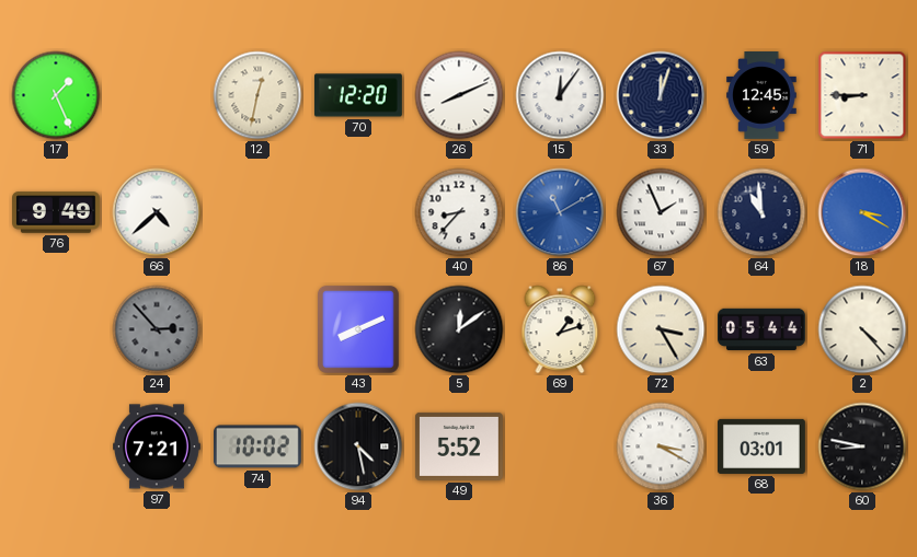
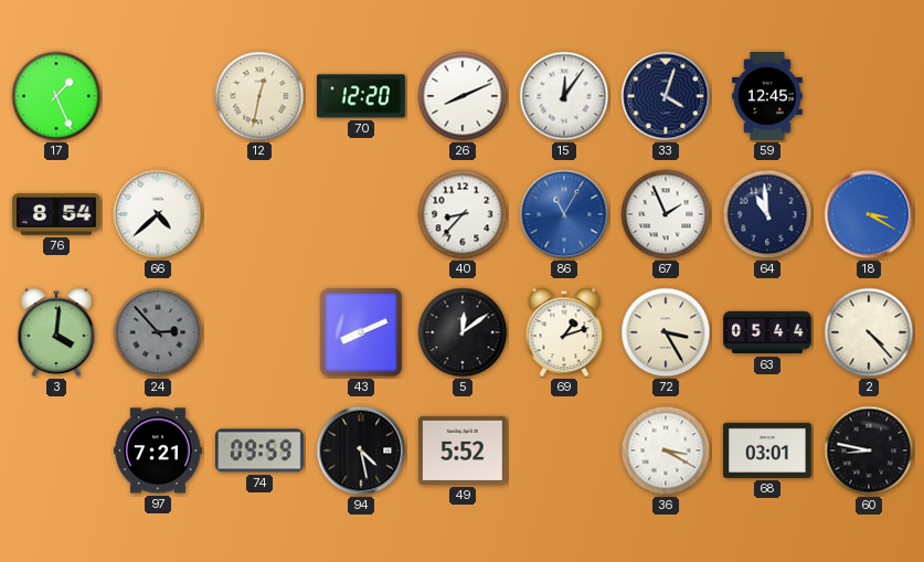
33: 12:03 -> 4:03 (666, 96)
71: 8:45 -> none (862, 95)
76: 9:49 -> 8:54 (57, 214)
86: 11:10 -> 11:05 (564, 214)
3: none -> 4:01 (56, 332)
74: 10:02 -> 09:59 (259, 450)
